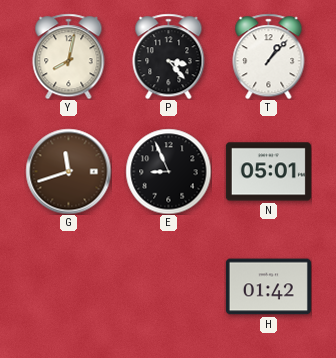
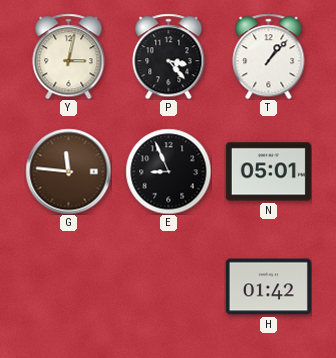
Y: 8:02 -> 3:02 (69, 56)
G: 11:42 -> 11:46 (68, 171)
